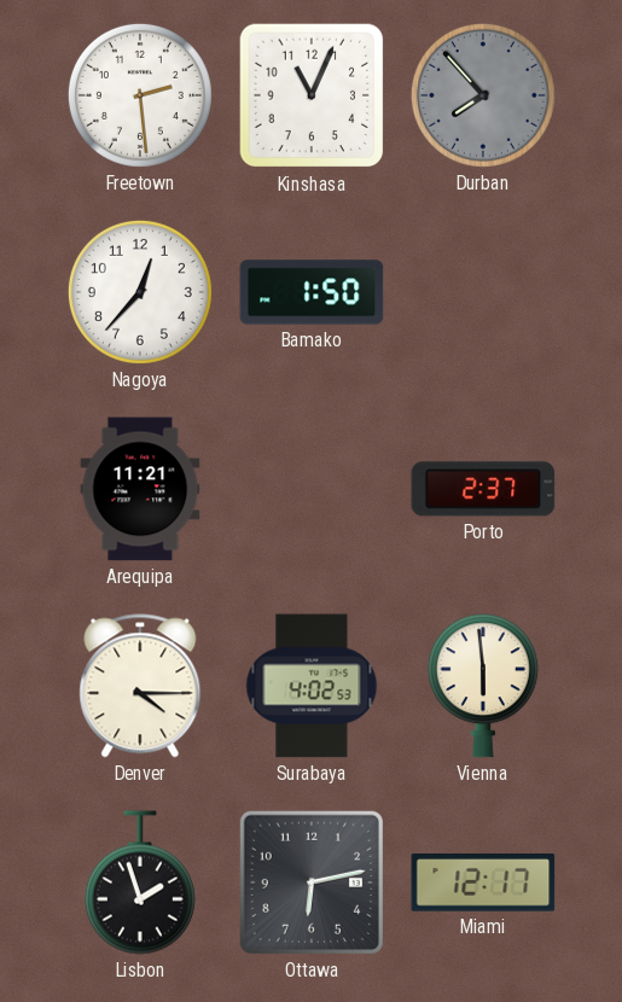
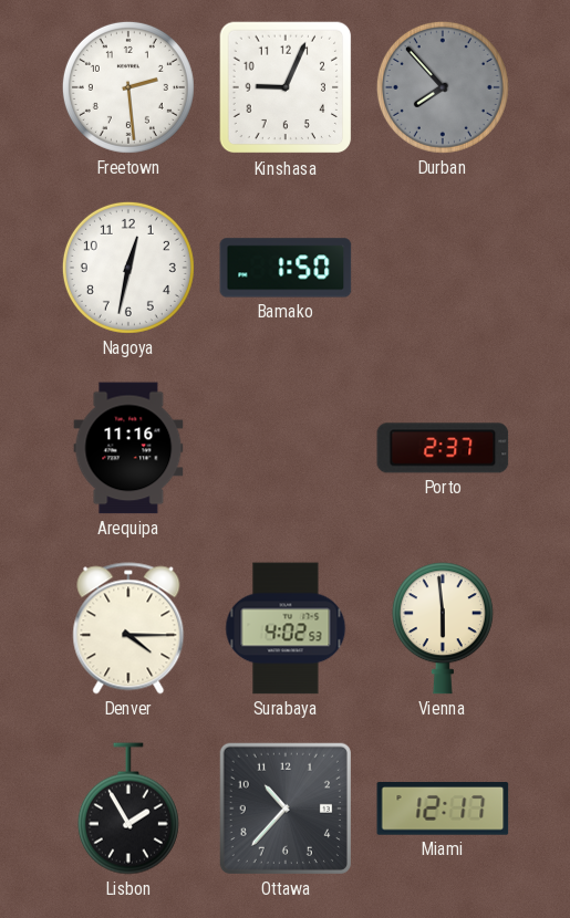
Kinshasa: 11:04 -> 9:04 (286, 87)
Nagoya: 12:37 -> 12:32 (128, 268)
Arequipa: 11:21 -> 11:16 (128, 448)
Lisbon: 1:57 -> 1:55 (128, 809)
Ottawa: 6:13 -> 10:37 (286, 809)
